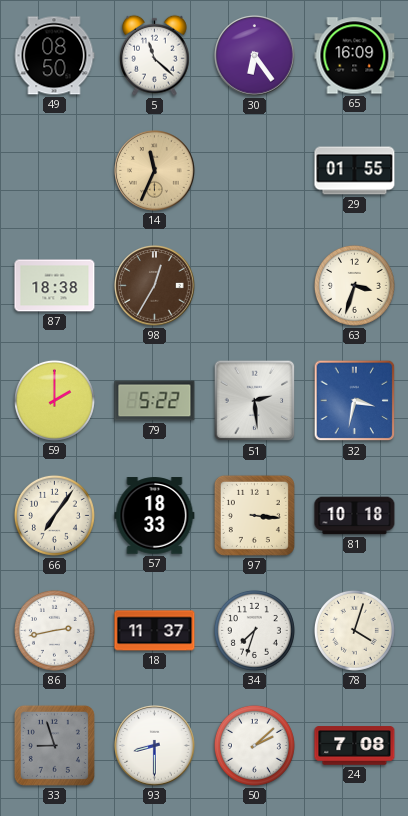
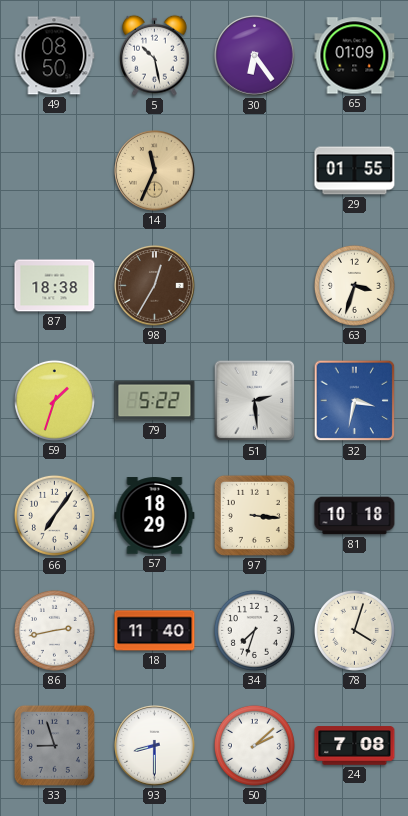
5: 11:22 -> 10:28 (155, 55)
65: 16:09 -> 01:09 (355, 56)
59: 2:00 -> 1:33 (54, 400)
57: 18:33 -> 18:29 (155, 516)
18: 11:37 -> 11:40 (155, 631)
